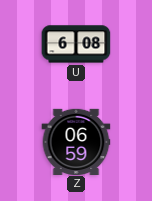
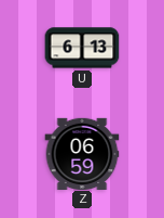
U: 6:08 -> 6:13 (82, 48)
